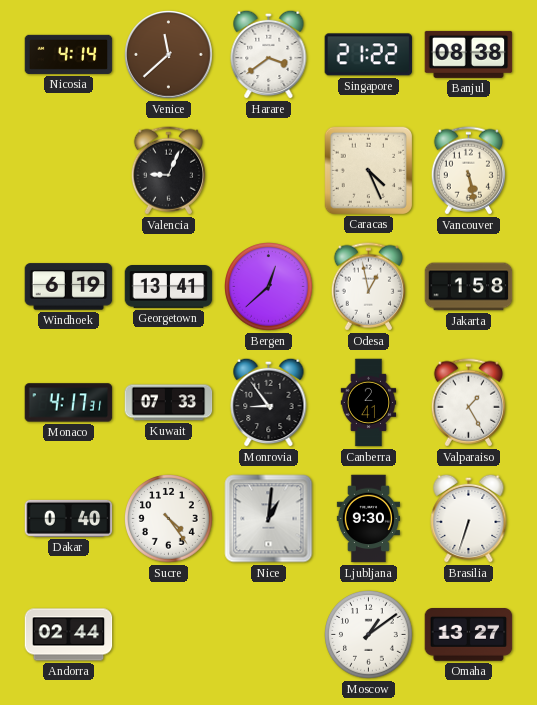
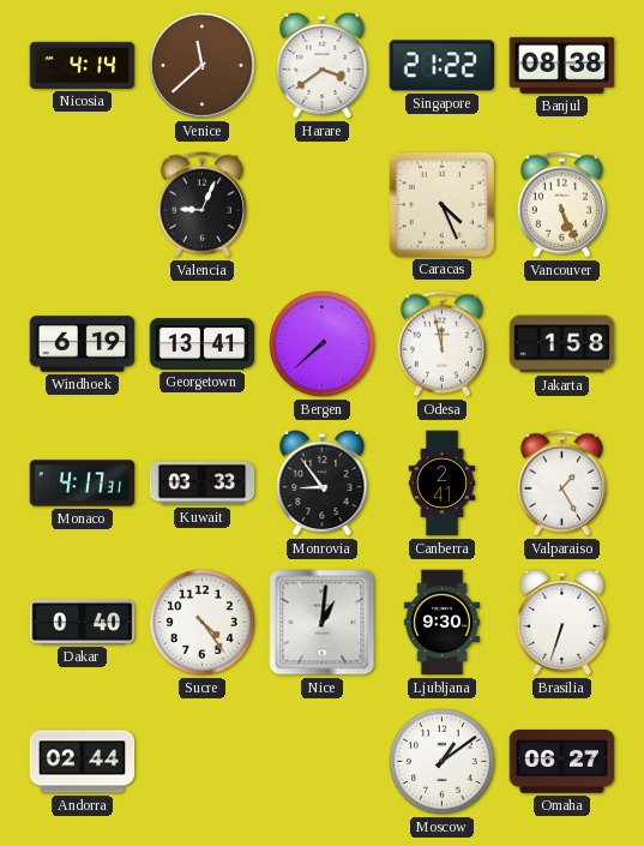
Vancouver: 5:28 -> 5:26 (561, 205)
Bergen: 12:38 -> 7:38 (323, 344)
Odesa: 12:58 -> 11:58 (441, 344)
Kuwait: 07:33 -> 03:33 (203, 484)
Omaha: 13:27 -> 06:27 (562, 762)
